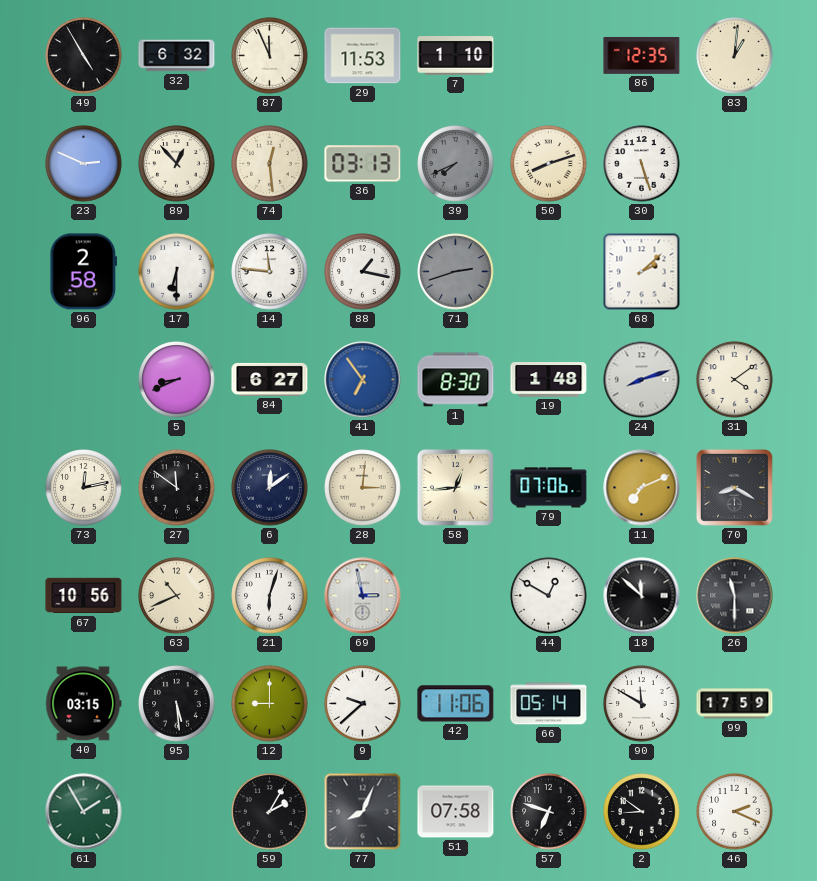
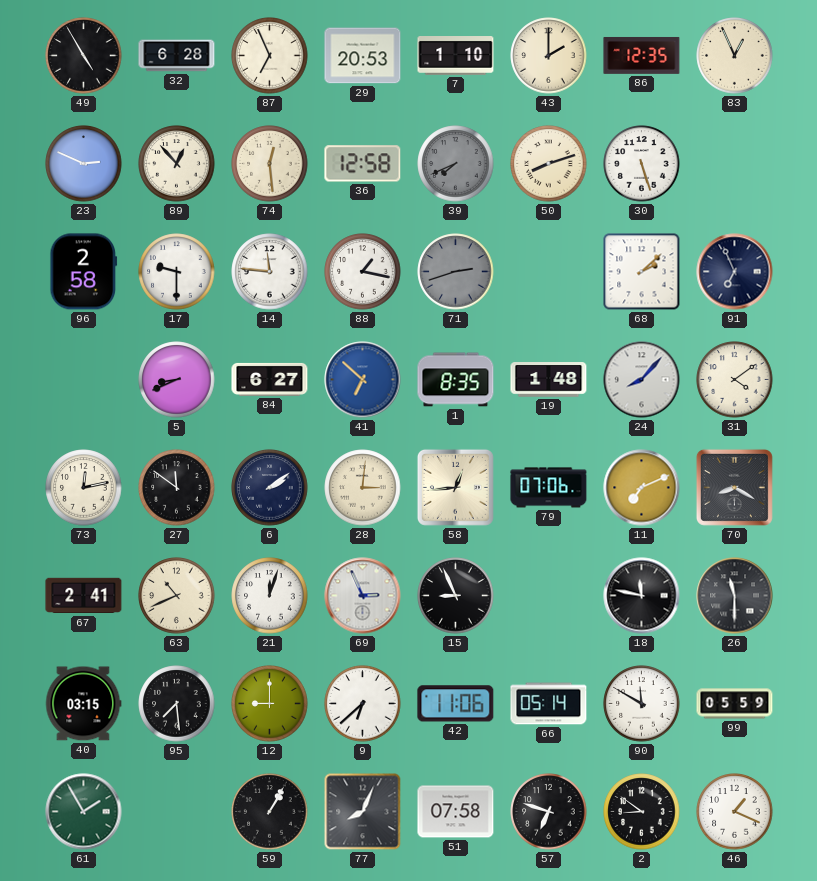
32: 6:32 -> 6:28 (177, 56)
87: 11:56 -> 6:56 (270, 56)
29: 11:53 -> 20:53 (363, 56)
43: none -> 2:00 (549, 56)
83: 1:01 -> 12:56 (735, 56)
36: 03:13 -> 12:58 (363, 164)
17: 6:30 -> 9:30 (177, 272)
91: none -> 6:56 (735, 272)
41: 6:54 -> 6:52 (363, 380)
1: 8:30 -> 8:35 (456, 380)
24: 8:12 -> 8:07 (642, 380)
6: 12:09 -> 2:09 (270, 488)
67: 10:56 -> 2:41 (84, 596)
21: 6:03 -> 12:03 (270, 596)
69: 2:58 -> 2:56 (363, 596)
15: none -> 8:56 (456, 596)
44: 12:50 -> none (549, 596)
18: 11:52 -> 11:47 (642, 596)
95: 5:29 -> 7:29 (177, 704)
9: 9:38 -> 6:38 (363, 704)
99: 17:59 -> 05:59 (735, 704)
59: 2:05 -> 1:05 (270, 812)
46: 2:19 -> 1:19 (735, 812)
